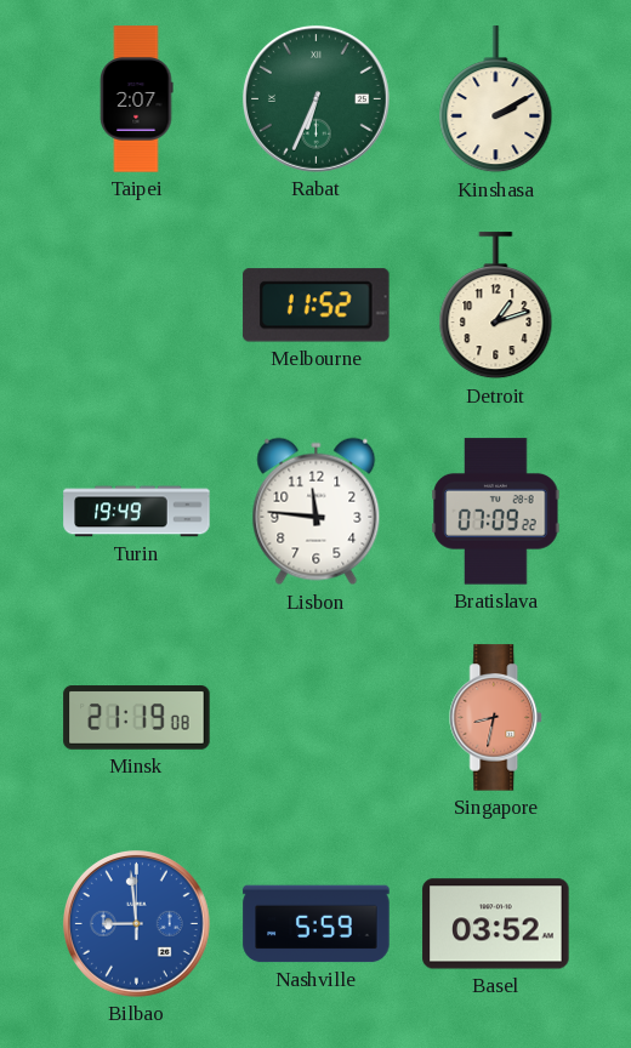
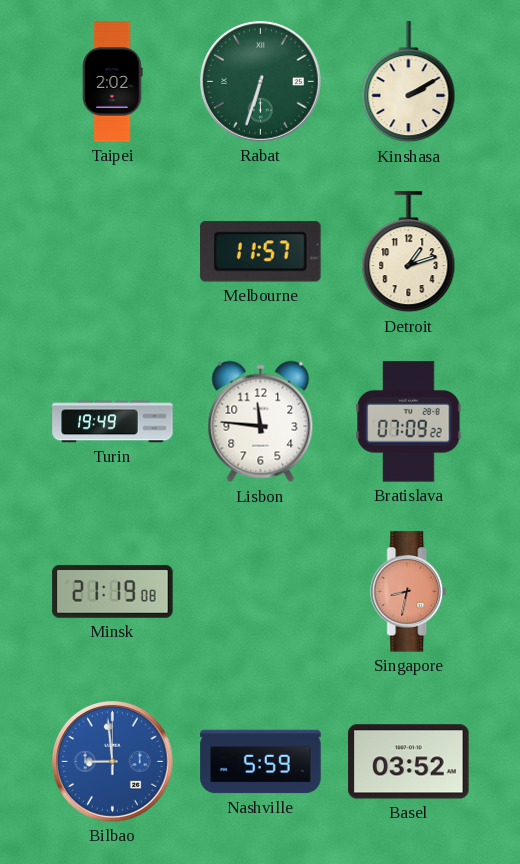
Taipei: 2:07 -> 2:02 (112, 82)
Rabat: 6:34 -> 6:33 (260, 81)
Melbourne: 11:52 -> 11:57 (261, 252)
